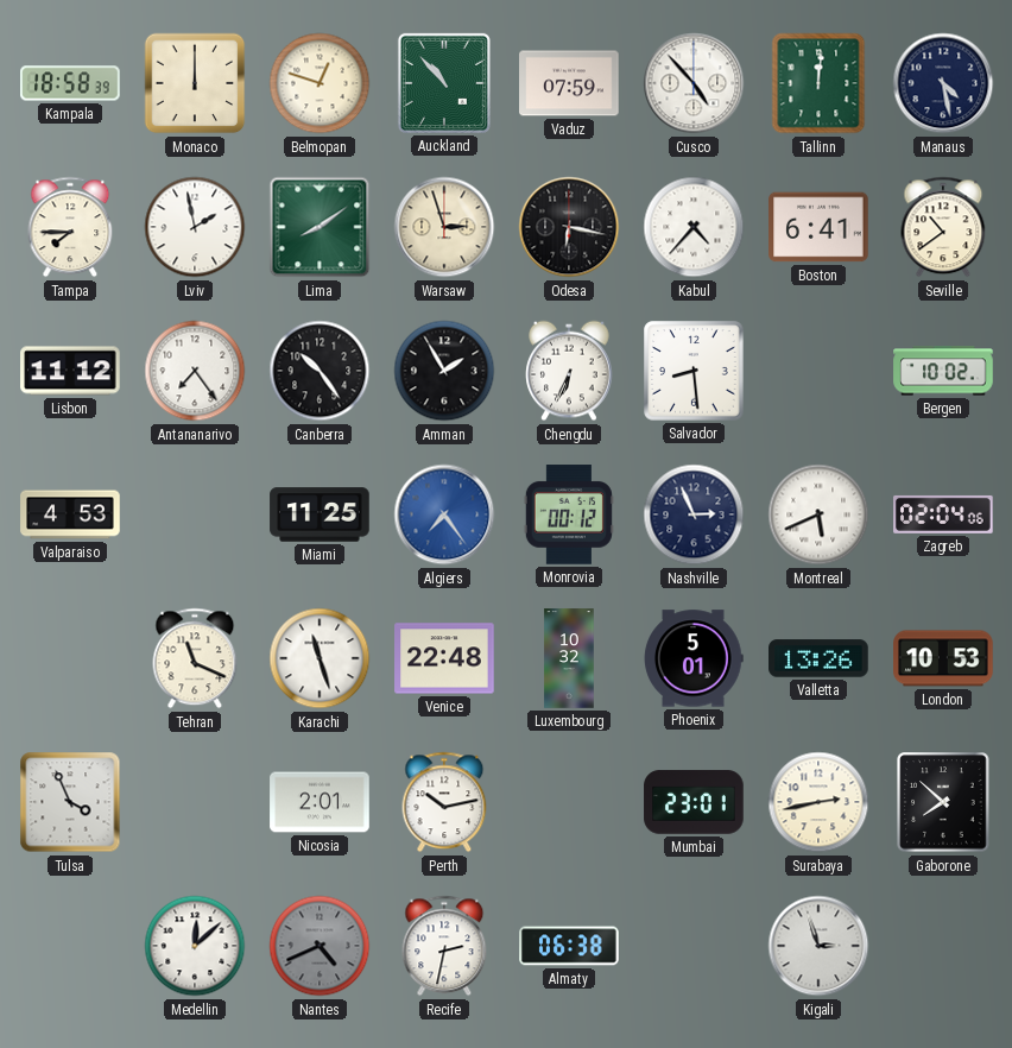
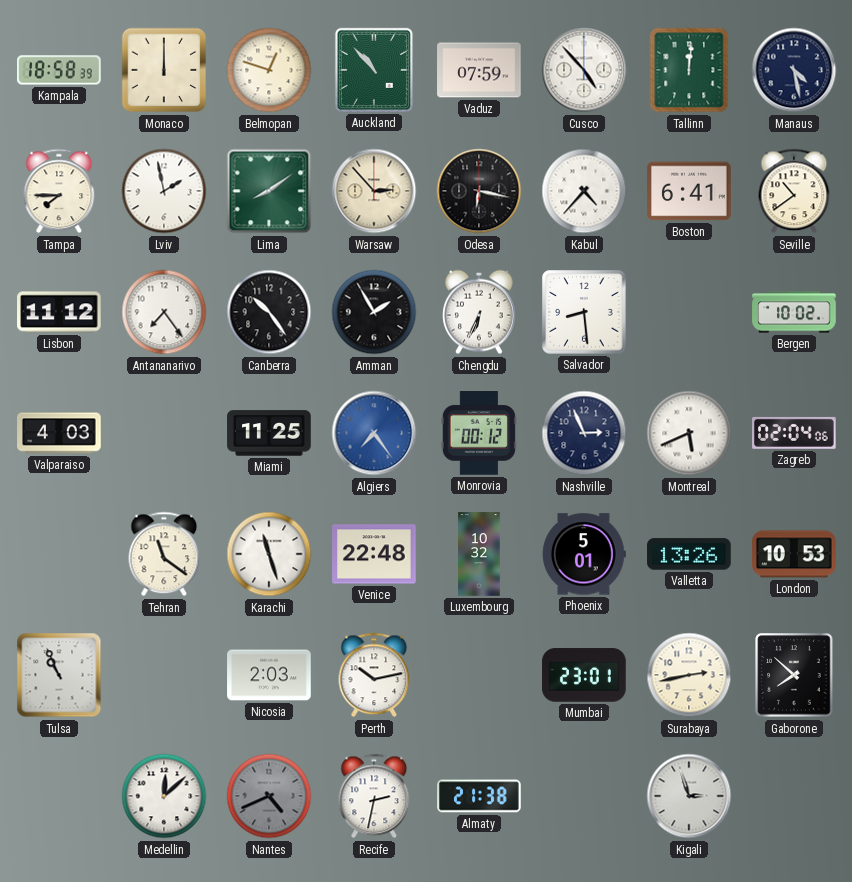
Warsaw: 2:57 -> 2:53 (374, 191)
Valparaiso: 4:53 -> 4:03 (59, 433)
Tehran: 11:19 -> 11:21 (164, 554)
Tulsa: 3:56 -> 10:56 (59, 675)
Nicosia: 2:01 -> 2:03 (269, 675)
Almaty: 06:38 -> 21:38 (479, 796)
